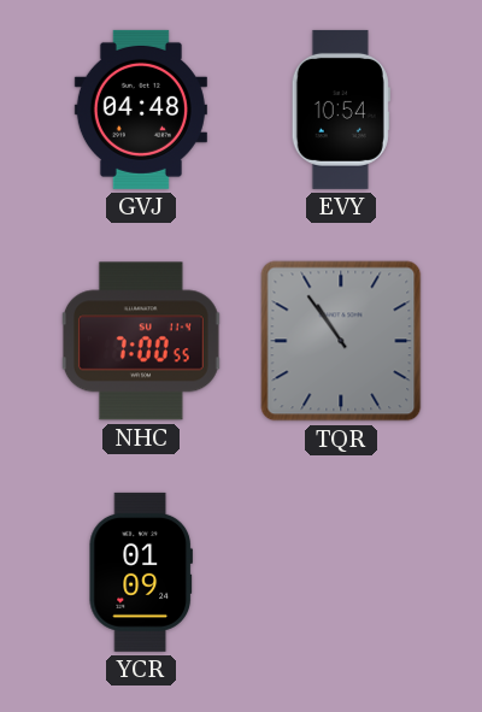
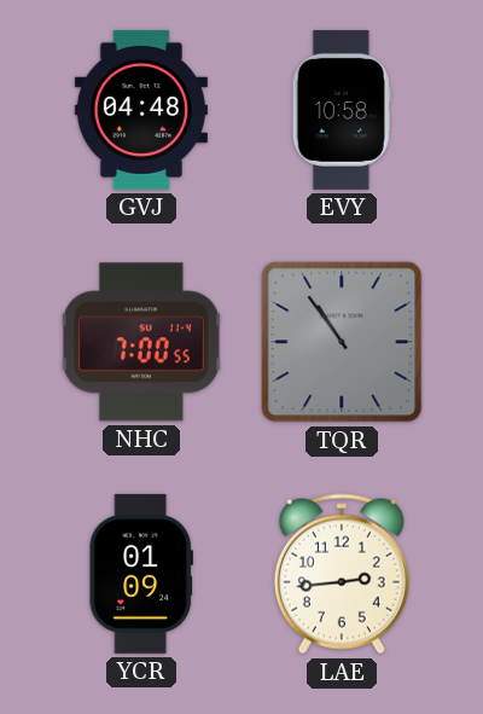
EVY: 10:54 -> 10:58 (342, 110)
LAE: none -> 2:44 (342, 574)
